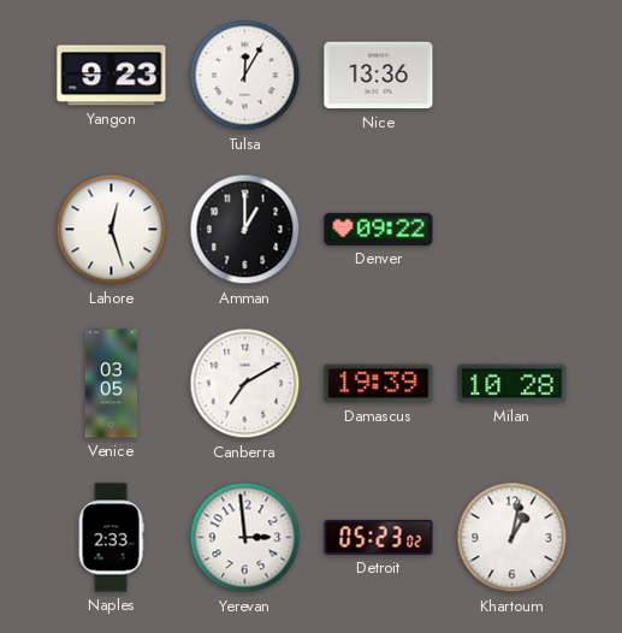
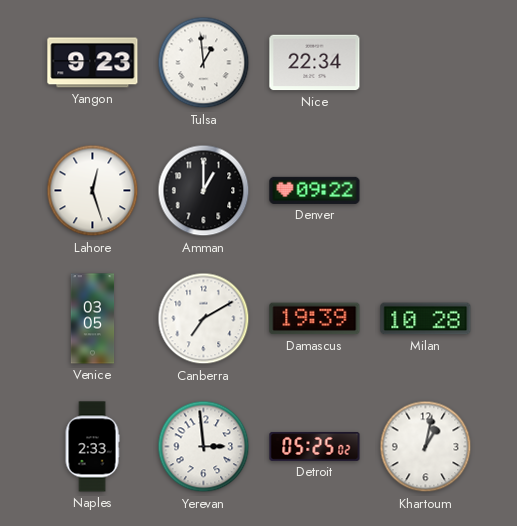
Tulsa: 12:05 -> 12:59 (204, 63)
Nice: 13:36 -> 22:34 (315, 63)
Detroit: 05:23 -> 05:25 (315, 446)
